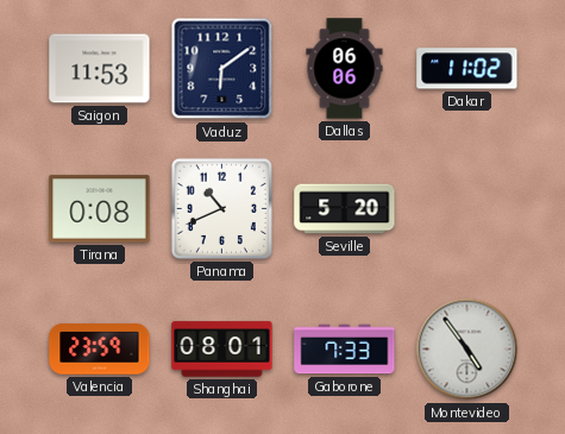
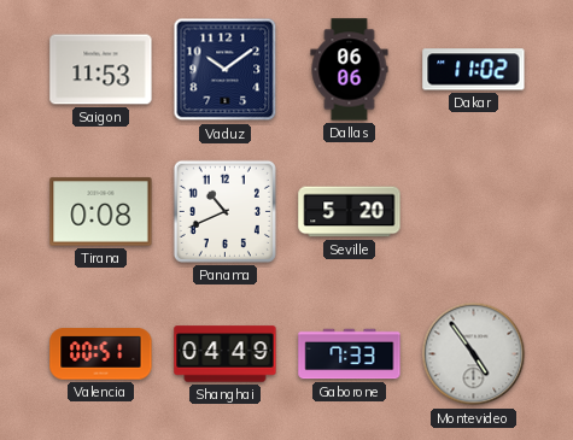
Vaduz: 6:09 -> 10:09 (226, 70)
Valencia: 23:59 -> 00:51 (101, 354)
Shanghai: 08:01 -> 04:49 (226, 354)
